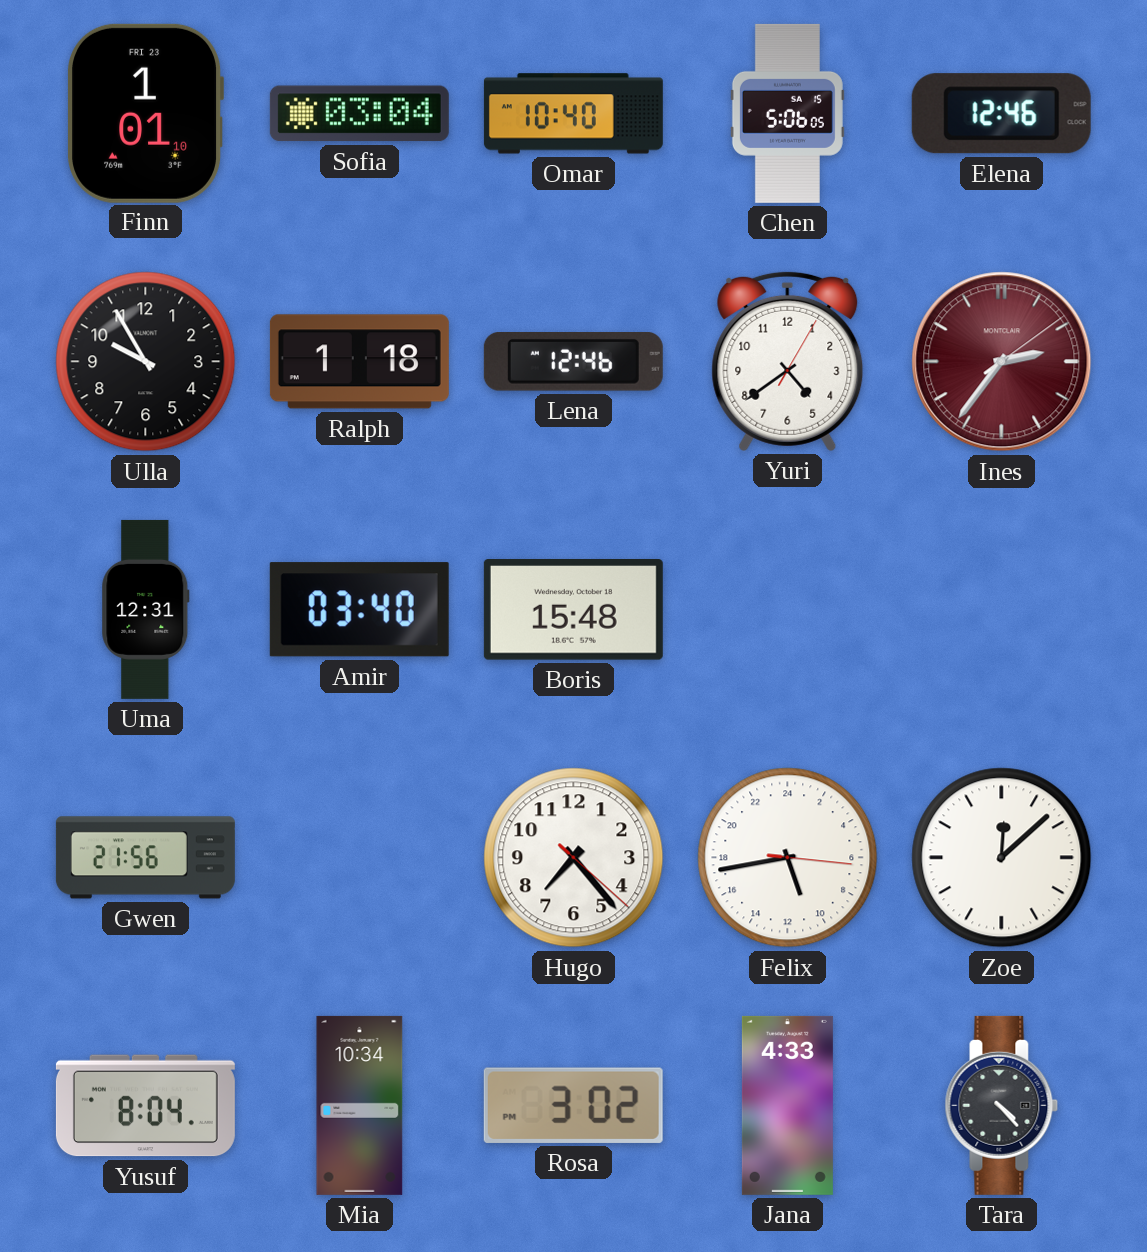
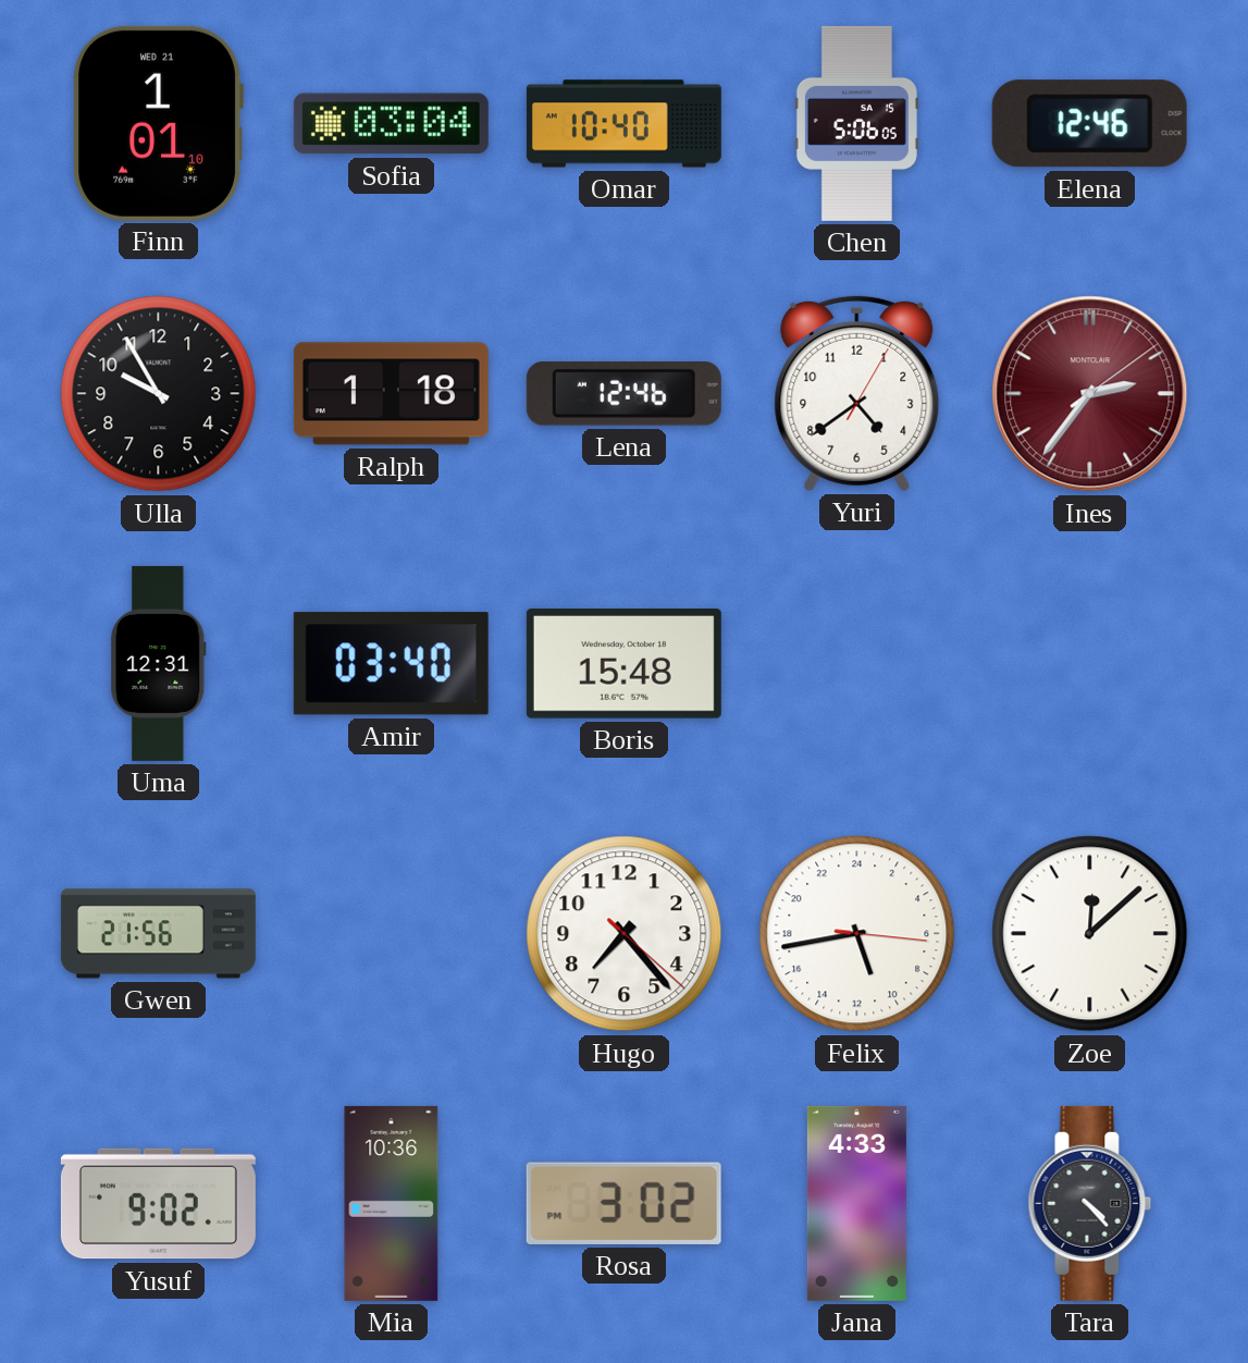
Finn date: FRI 23 -> WED 21 (158, 123)
Yusuf: 8:04 -> 9:02 (158, 1204)
Mia: 10:34 -> 10:36 (392, 1203)
